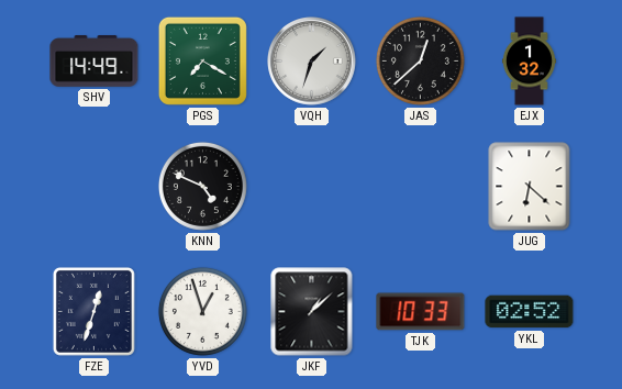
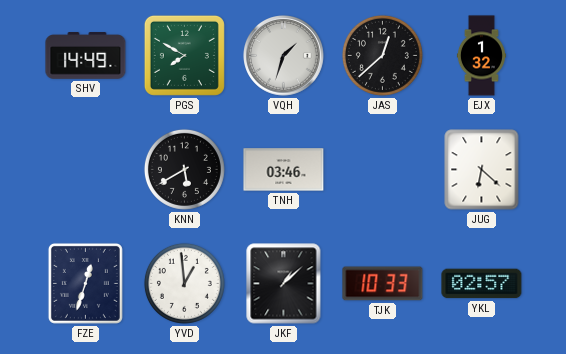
PGS: 7:20 -> 7:50 (184, 55)
KNN: 4:49 -> 5:40 (184, 169)
TNH: none -> 03:46 (284, 170)
YVD: 12:57 -> 12:59 (184, 283)
YKL: 02:52 -> 02:57 (482, 284)
